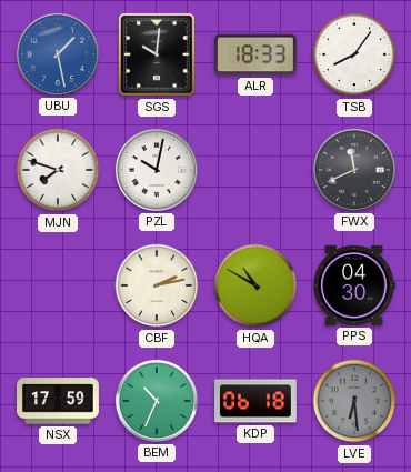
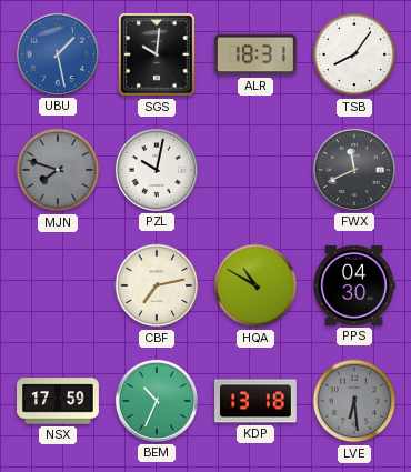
ALR: 18:33 -> 18:31 (255, 54)
MJN dial: white -> grey (58, 170)
CBF: 2:13 -> 7:13 (157, 285)
KDP: 06:18 -> 13:18 (257, 401)
